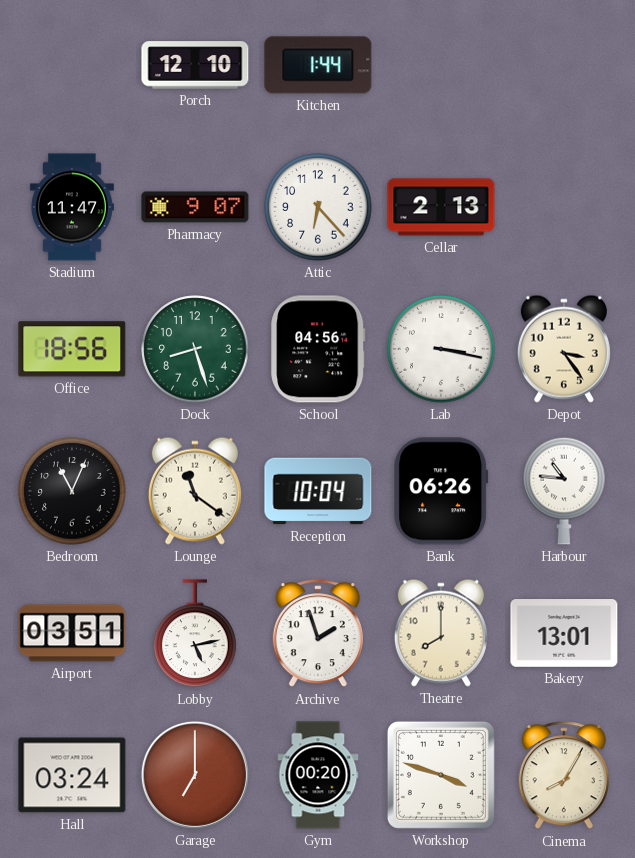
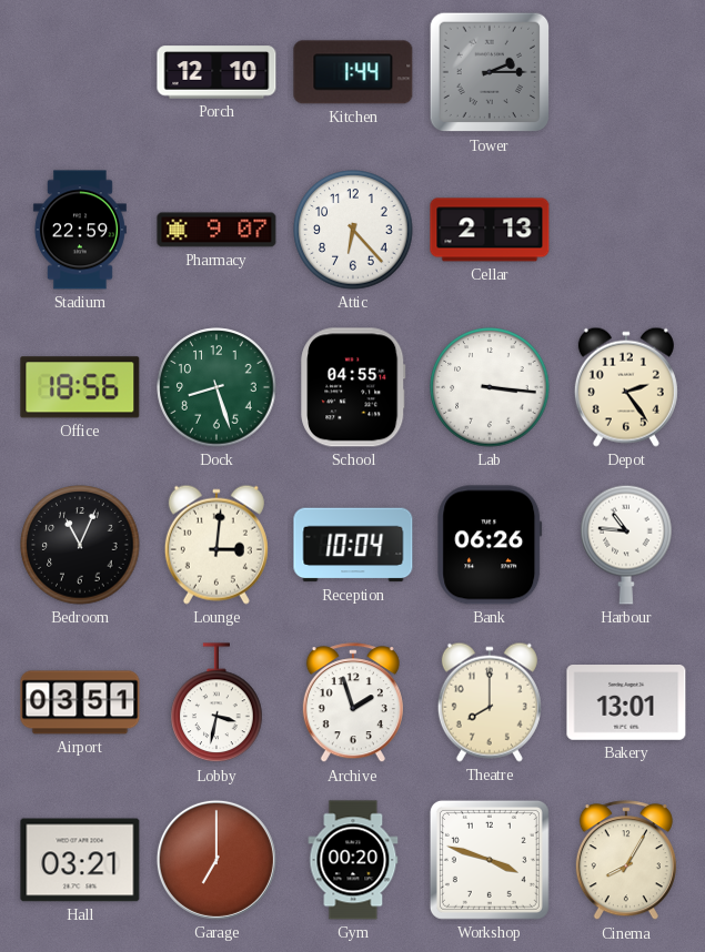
Tower: none -> 2:15 (490, 72)
Stadium: 11:47 -> 22:59 (80, 230)
School: 04:56 -> 04:55 (353, 387)
Lab: 3:17 -> 3:16 (490, 387)
Depot: 3:24 -> 2:24 (626, 387)
Lounge: 11:21 -> 3:01 (216, 545)
Lobby: 5:13 -> 3:32 (216, 703)
Hall: 03:24 -> 03:21 (80, 860)
